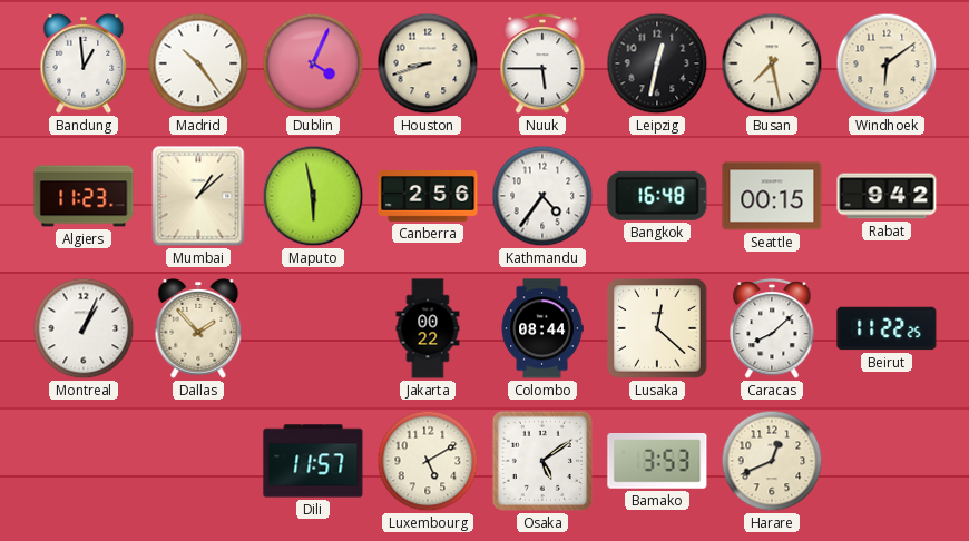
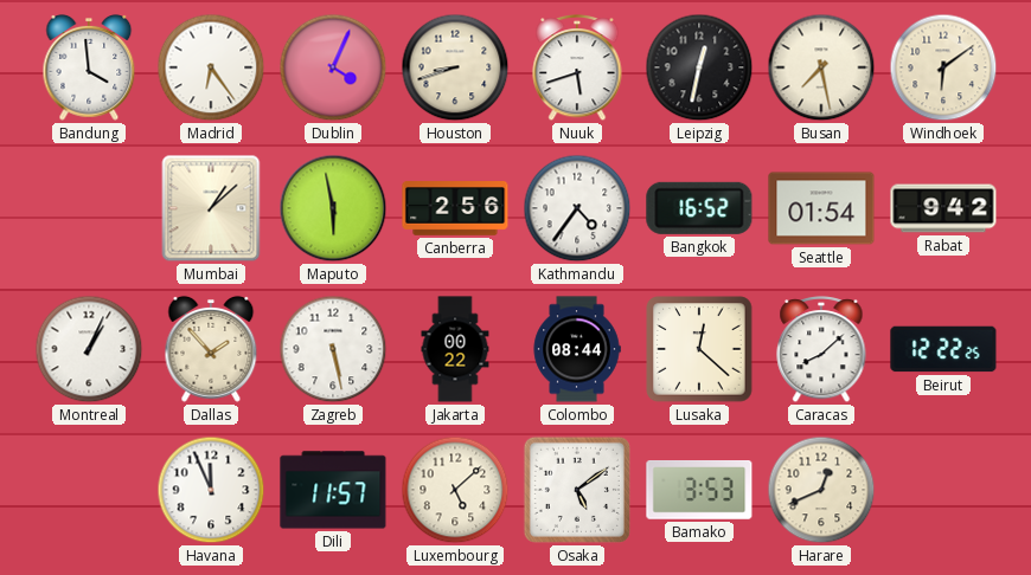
Bandung: 12:59 -> 3:59 (89, 67)
Madrid: 10:24 -> 6:24 (211, 67)
Nuuk: 5:45 -> 5:42 (577, 69)
Algiers: 11:23 -> none (84, 196)
Bangkok: 16:48 -> 16:52 (699, 208)
Seattle: 00:15 -> 01:54 (821, 208)
Zagreb: none -> 5:28 (333, 349)
Beirut: 11:22 -> 12:22 (943, 349)
Havana: none -> 11:56 (211, 490)
Luxembourg: 5:10 -> 5:08 (455, 490)
